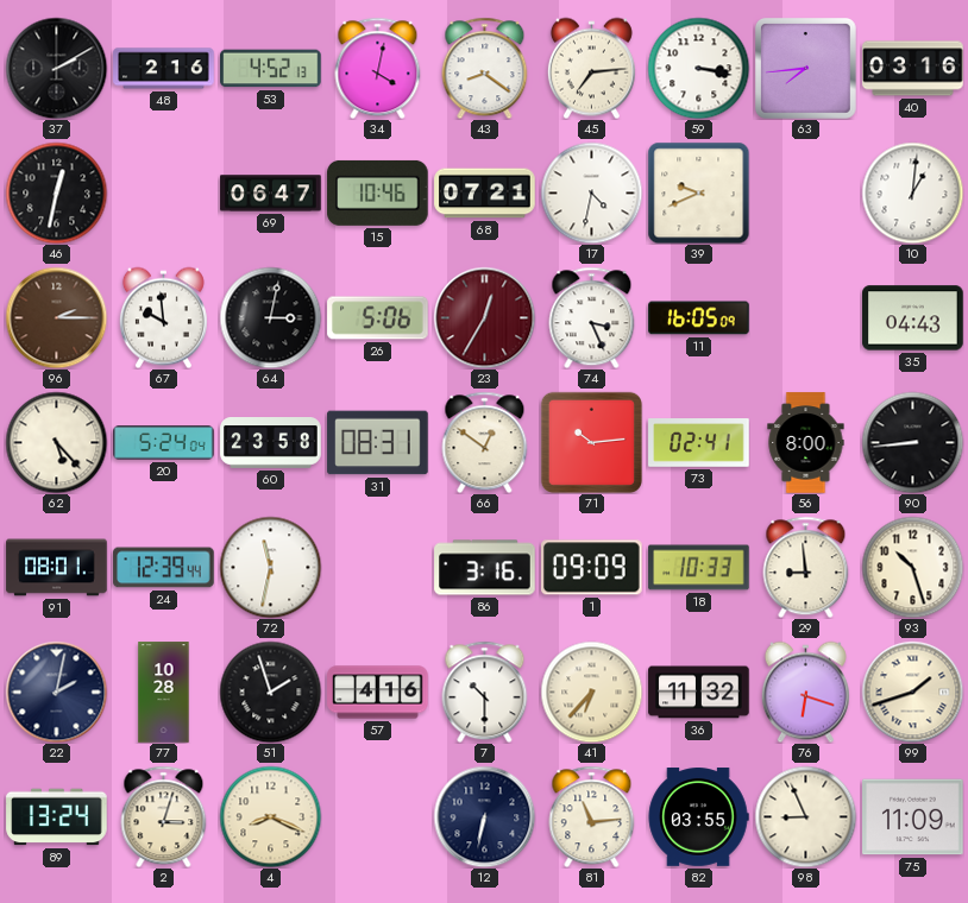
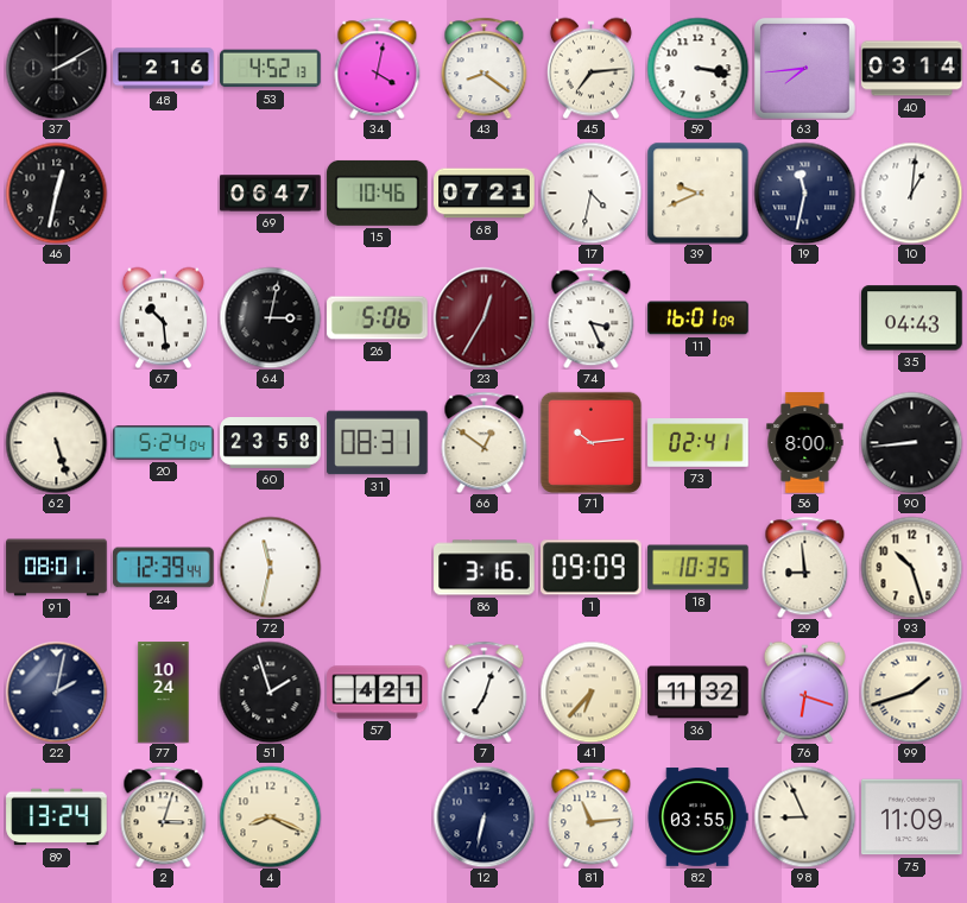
40: 03:16 -> 03:14 (912, 69)
19: none -> 11:32 (804, 192)
96: 2:15 -> none (56, 317)
67: 9:59 -> 10:29 (163, 317)
11: 16:05 -> 16:01 (699, 318)
62: 5:23 -> 5:27 (56, 442)
18: 10:33 -> 10:35 (699, 568)
77: 10:28 -> 10:24 (164, 693)
57: 4:16 -> 4:21 (378, 693)
7: 10:30 -> 7:03 (485, 692)
